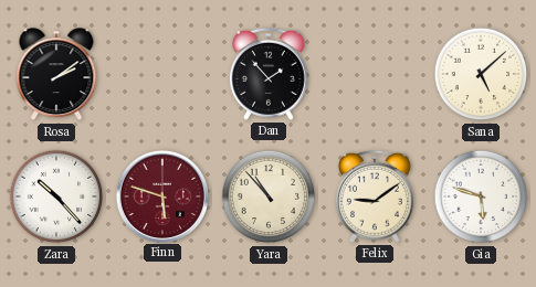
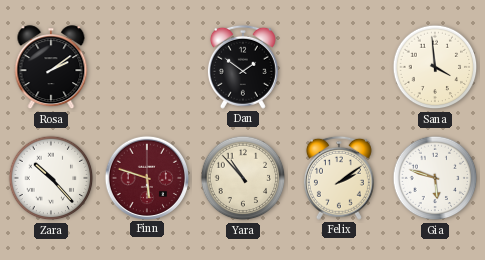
Dan: 1:53 -> 1:51 (243, 67)
Sana: 5:08 -> 3:59 (435, 67)
Felix: 9:09 -> 2:09 (339, 178)
